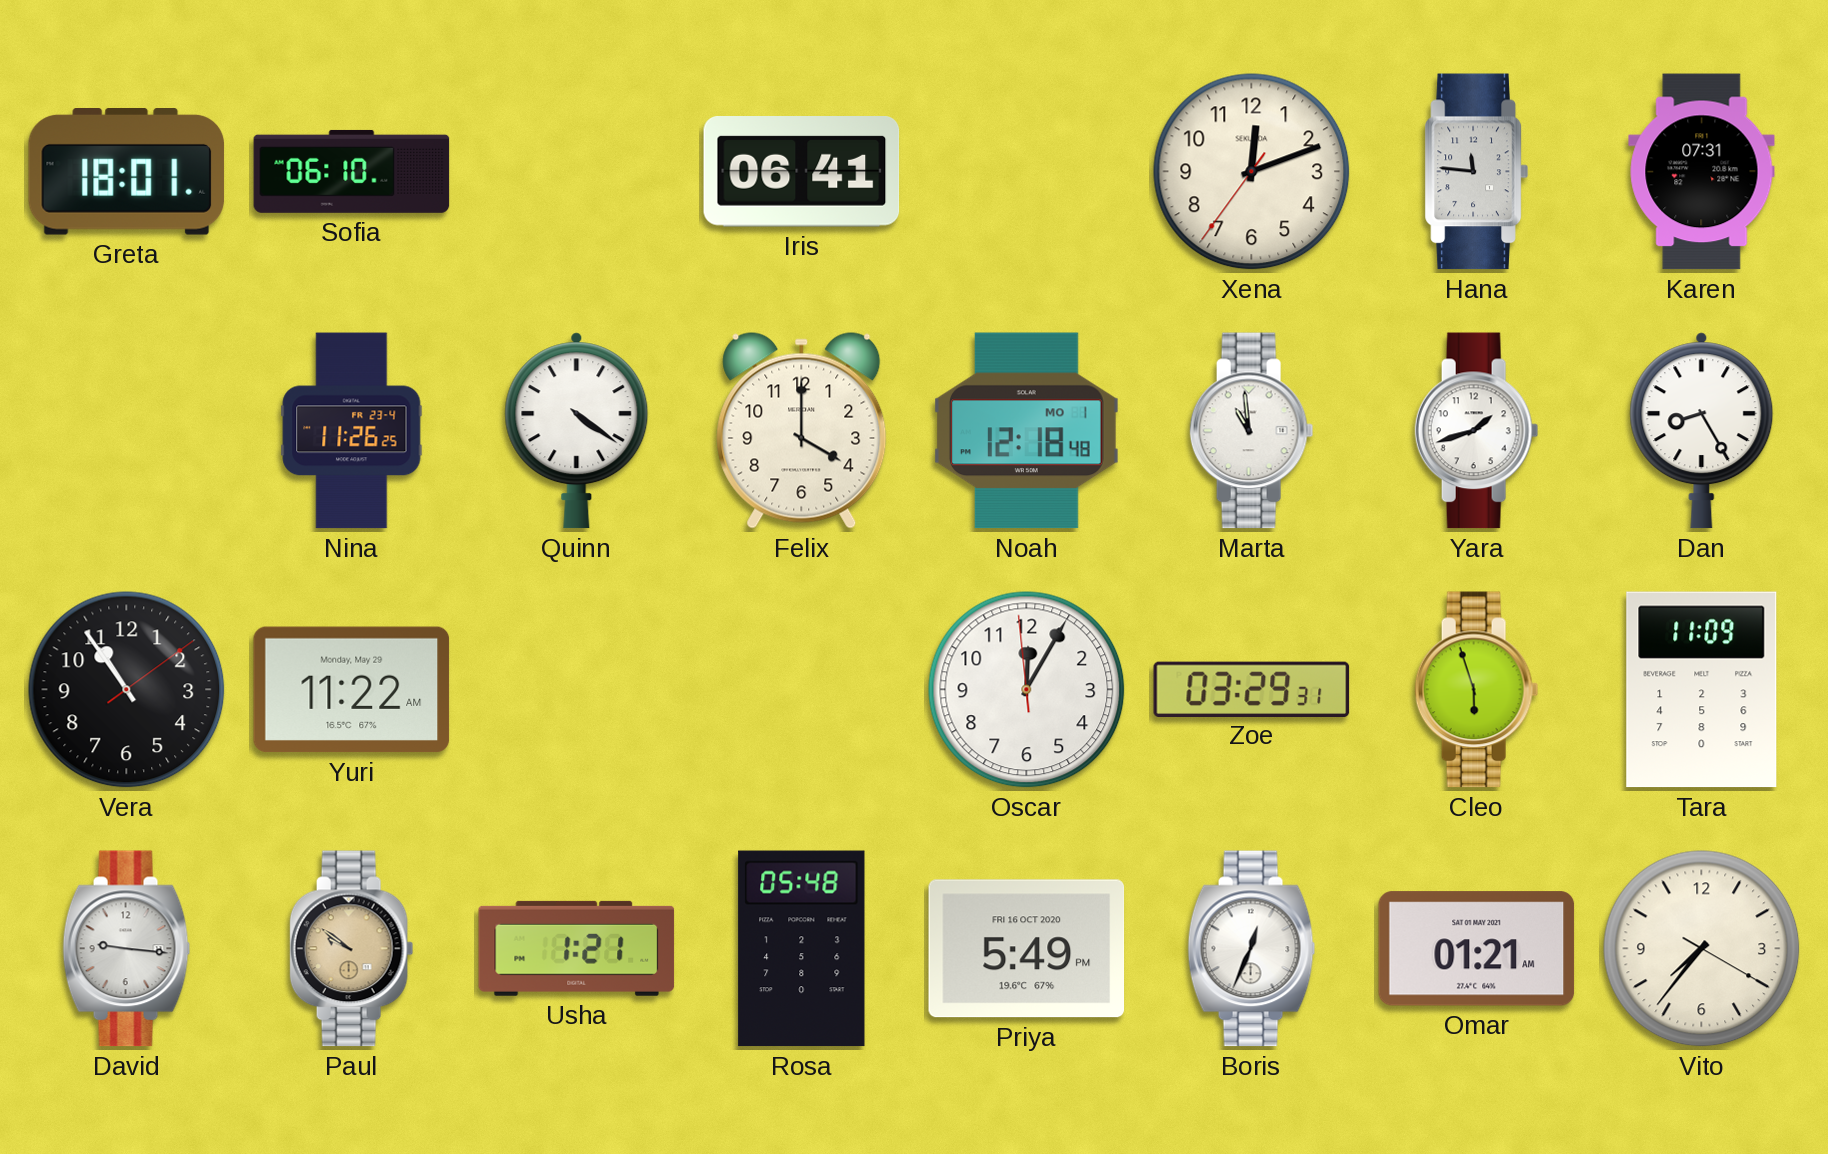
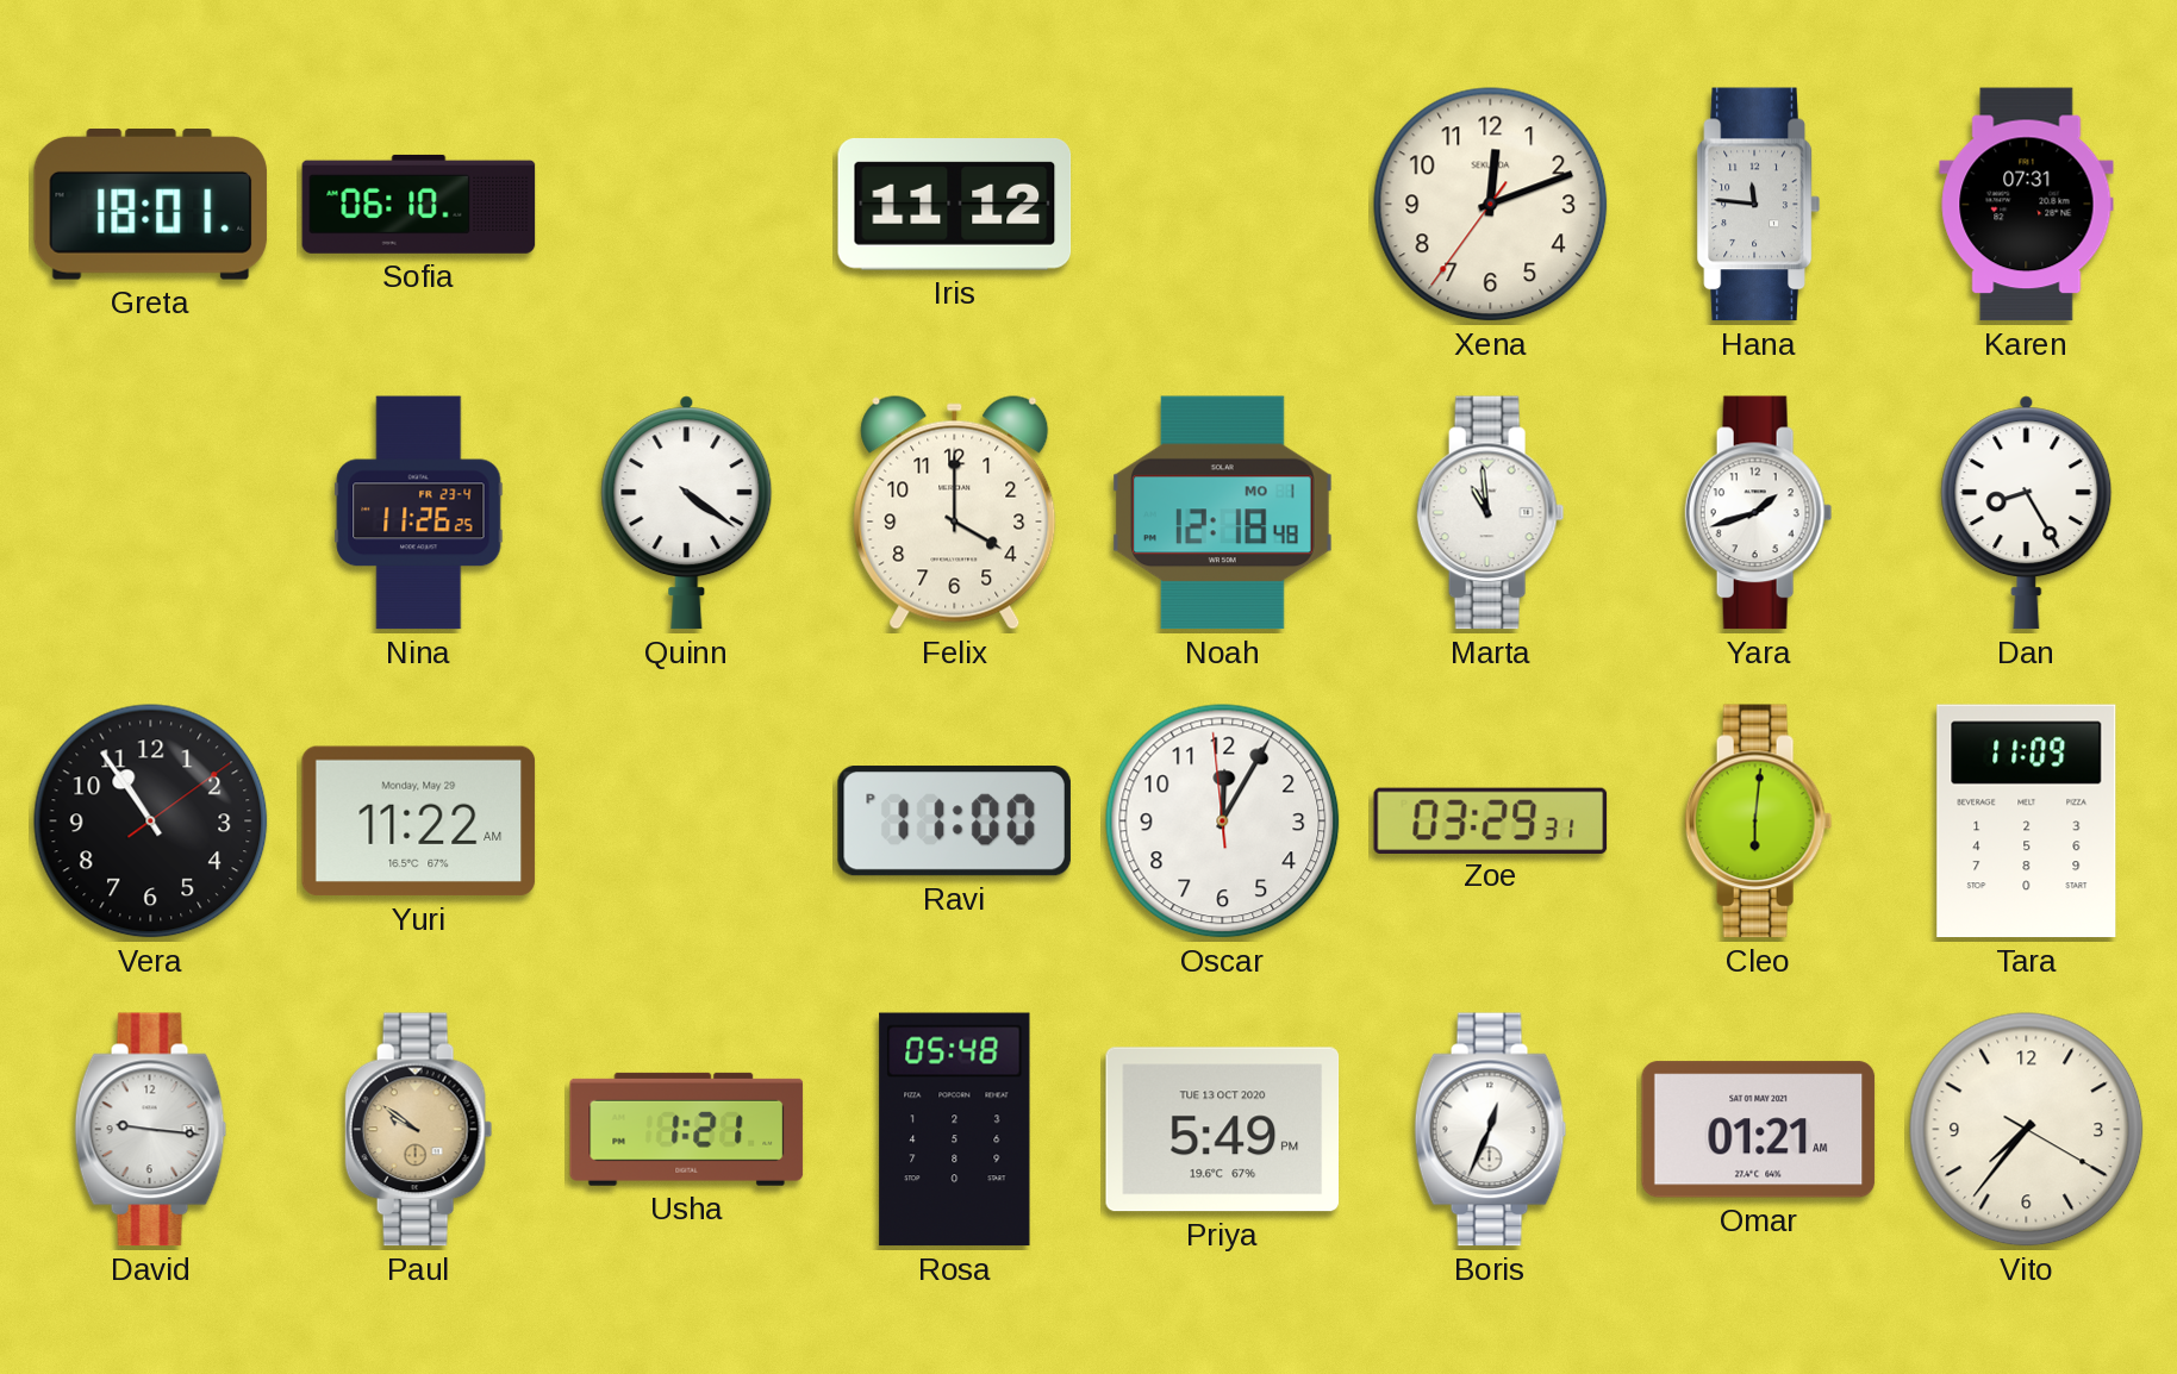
Iris: 06:41 -> 11:12 (955, 205)
Ravi: none -> 11:00 (954, 822)
Cleo: 5:57 -> 6:01 (1759, 822)
Priya date: FRI 16 OCT 2020 -> TUE 13 OCT 2020 (1223, 1130)
